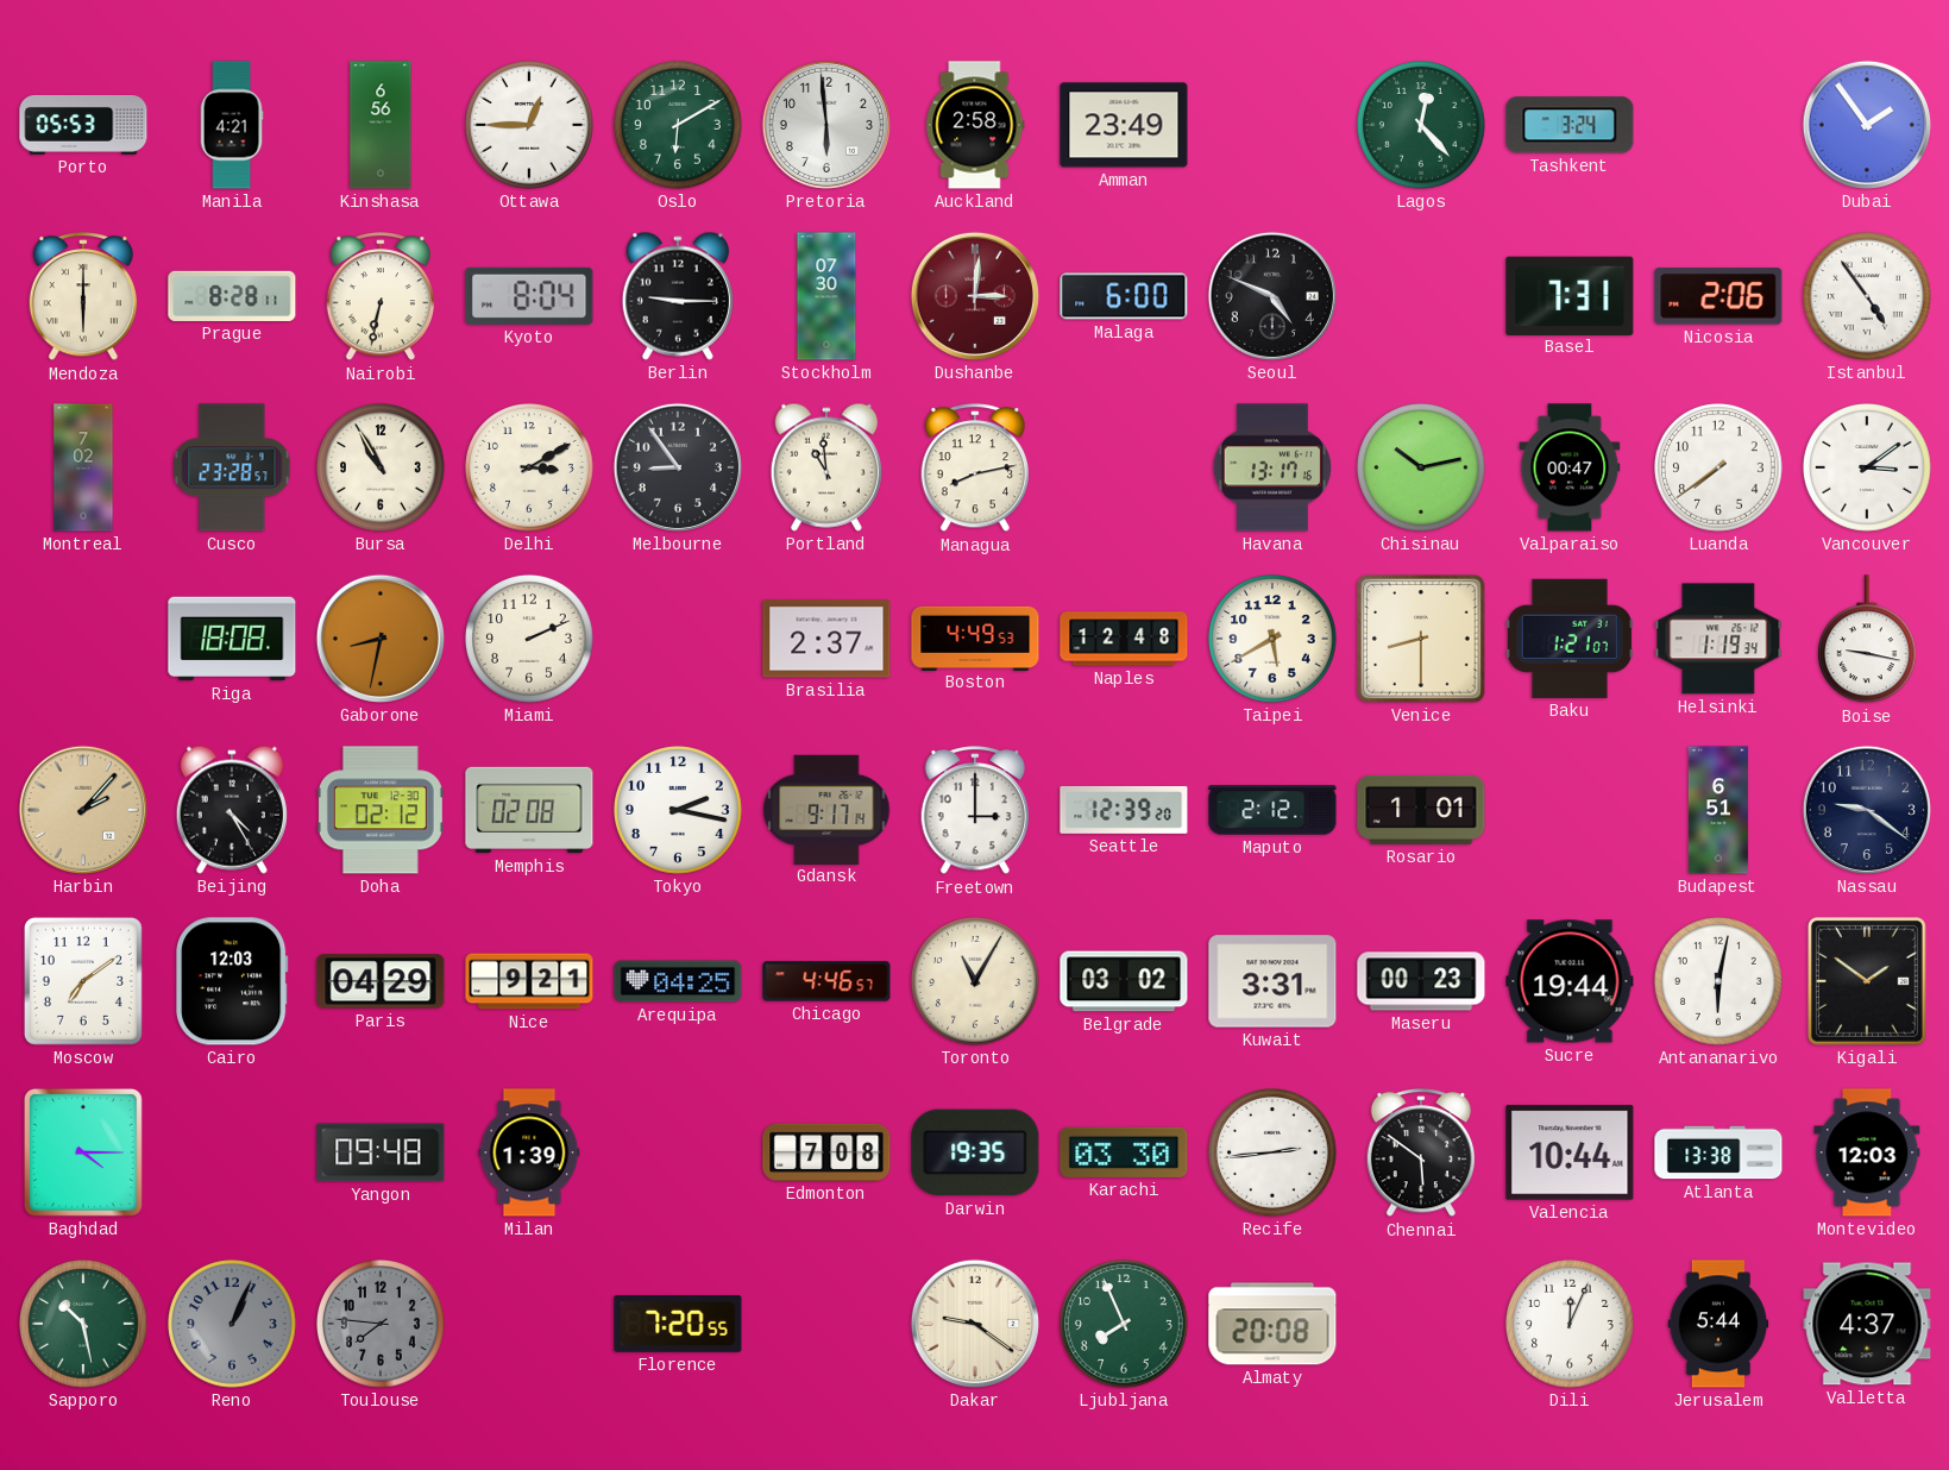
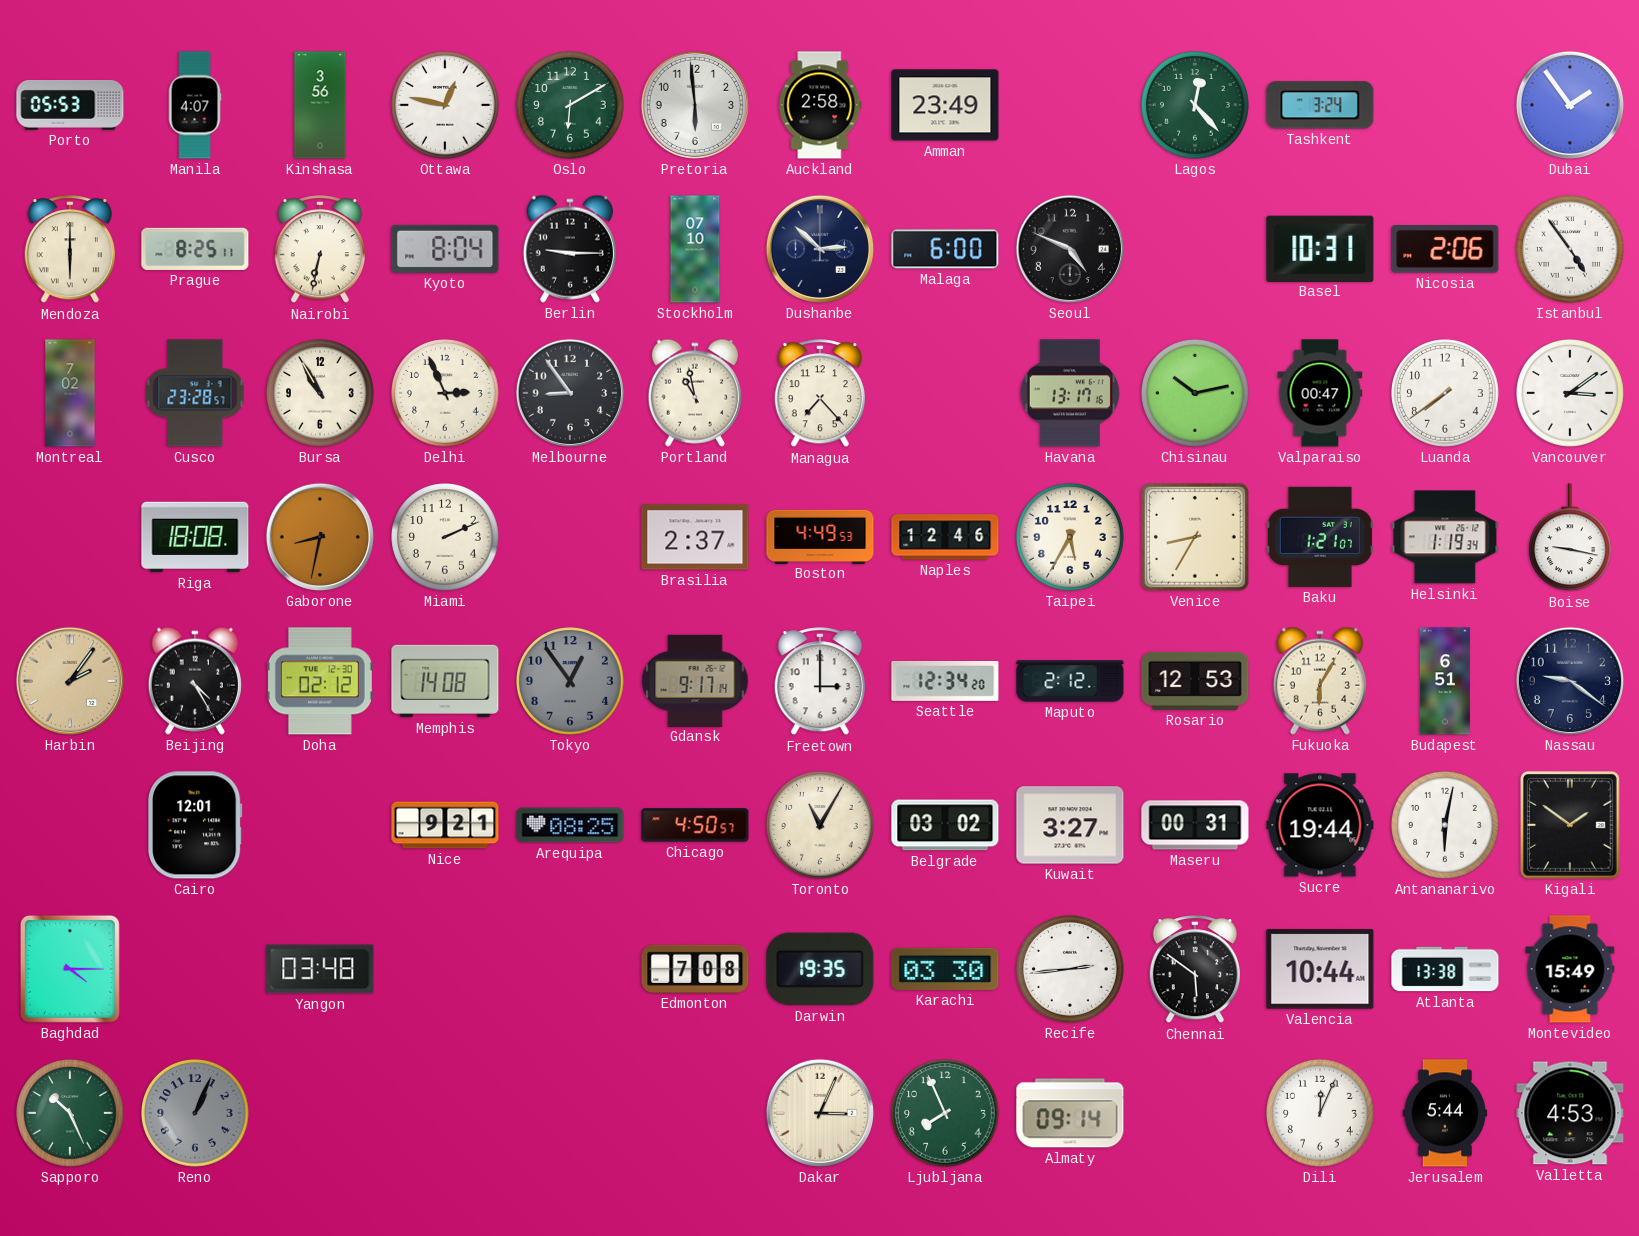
Manila: 4:21 -> 4:07 (195, 105)
Kinshasa: 6:56 -> 3:56 (320, 105)
Ottawa: 12:45 -> 12:47 (446, 106)
Prague: 8:28 -> 8:25 (195, 249)
Stockholm: 07:30 -> 07:10 (695, 249)
Dushanbe: 3:01 -> 2:52 (820, 249)
Dushanbe dial: burgundy -> navy (820, 249)
Basel: 7:31 -> 10:31 (1320, 248)
Delhi: 3:10 -> 2:56 (446, 394)
Portland: 10:59 -> 10:58 (695, 393)
Managua: 8:13 -> 7:23 (819, 394)
Naples: 12:48 -> 12:46 (945, 537)
Taipei: 5:40 -> 5:35 (1071, 538)
Venice: 8:30 -> 8:35 (1195, 537)
Harbin: 2:07 -> 2:06 (70, 681)
Memphis: 02:08 -> 14:08 (445, 681)
Tokyo: 2:17 -> 12:54 (571, 682)
Tokyo dial: white -> grey (571, 682)
Seattle: 12:39 -> 12:34 (945, 681)
Rosario: 1:01 -> 12:53 (1195, 681)
Fukuoka: none -> 6:05 (1320, 681)
Moscow: 7:09 -> none (83, 981)
Cairo: 12:03 -> 12:01 (195, 825)
Paris: 04:29 -> none (381, 981)
Arequipa: 04:25 -> 08:25 (570, 825)
Chicago: 4:46 -> 4:50 (695, 825)
Kuwait: 3:31 -> 3:27 (1070, 825)
Maseru: 00:23 -> 00:31 (1195, 825)
Yangon: 09:48 -> 03:48 (320, 969)
Milan: 1:39 -> none (529, 1152)
Montevideo: 12:03 -> 15:49 (1570, 969)
Sapporo: 10:28 -> 10:26 (71, 1114)
Toulouse: 7:46 -> none (382, 1325)
Florence: 7:20 -> none (678, 1325)
Dakar: 9:21 -> 3:04 (820, 1113)
Almaty: 20:08 -> 09:14 (1070, 1113)
Valletta: 4:37 -> 4:53 (1570, 1113)
